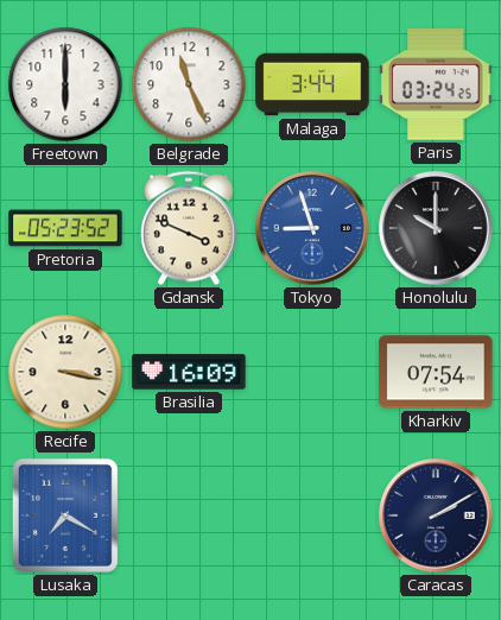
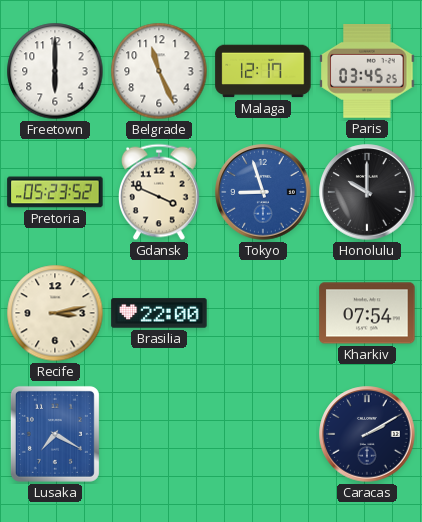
Malaga: 3:44 -> 12:17 (263, 71)
Paris: 03:24 -> 03:45 (367, 72)
Recife: 3:17 -> 3:13 (55, 313)
Brasilia: 16:09 -> 22:00 (159, 313)
